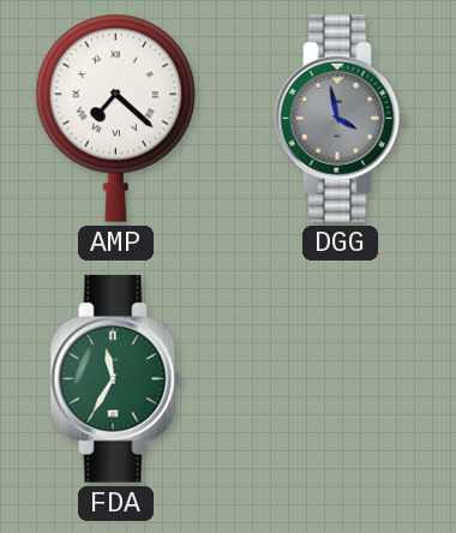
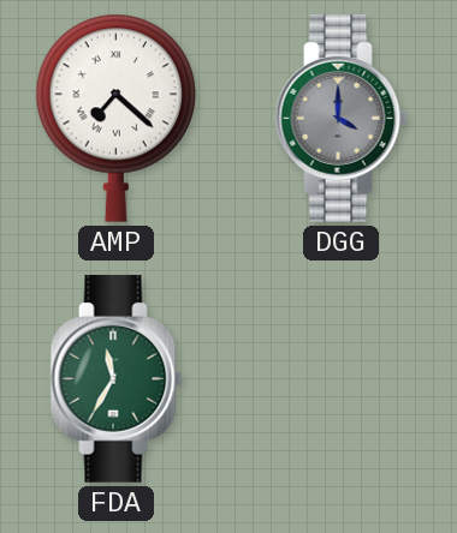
DGG: 3:58 -> 4:00 (342, 118)
